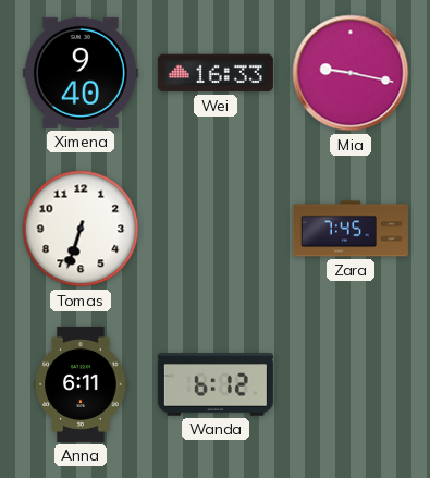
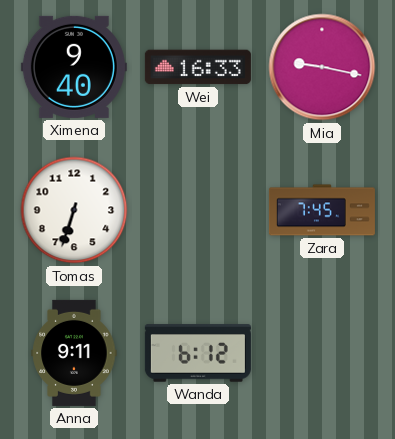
Anna: 6:11 -> 9:11 (74, 353)
